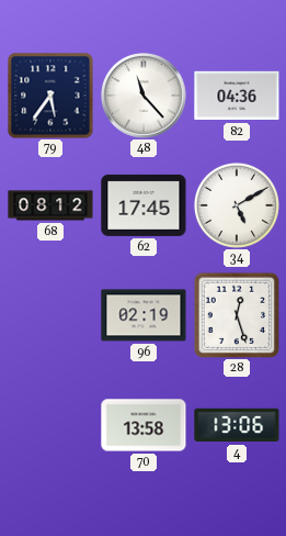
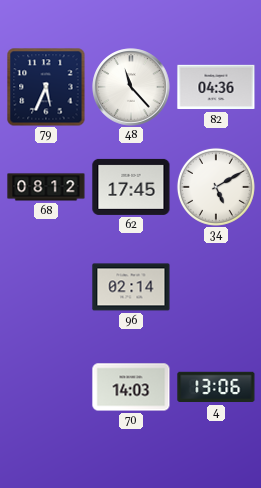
79: 5:36 -> 5:34 (46, 87)
96: 02:19 -> 02:14 (131, 287)
28: 12:27 -> none (237, 315)
70: 13:58 -> 14:03 (131, 387)
